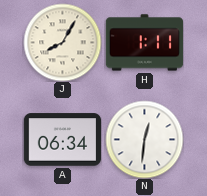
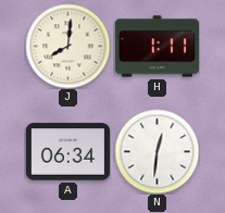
J: 8:05 -> 8:01 (67, 46)
